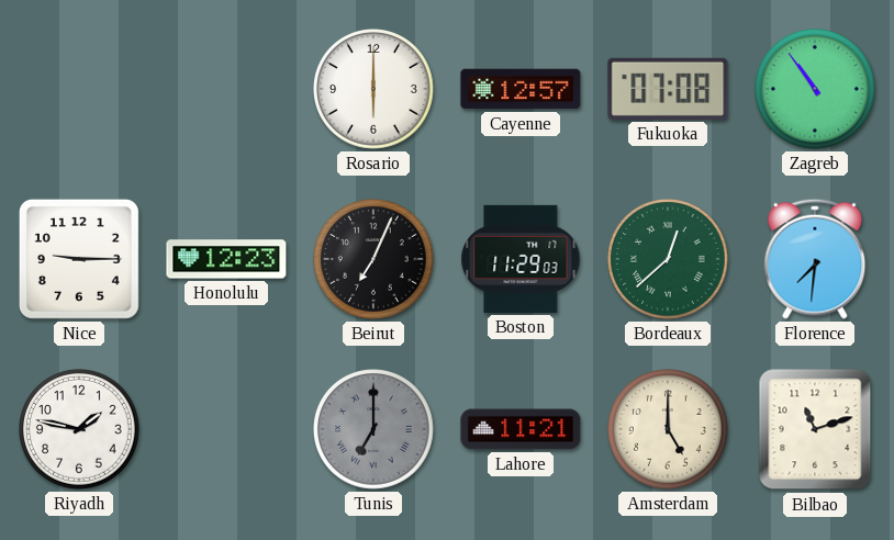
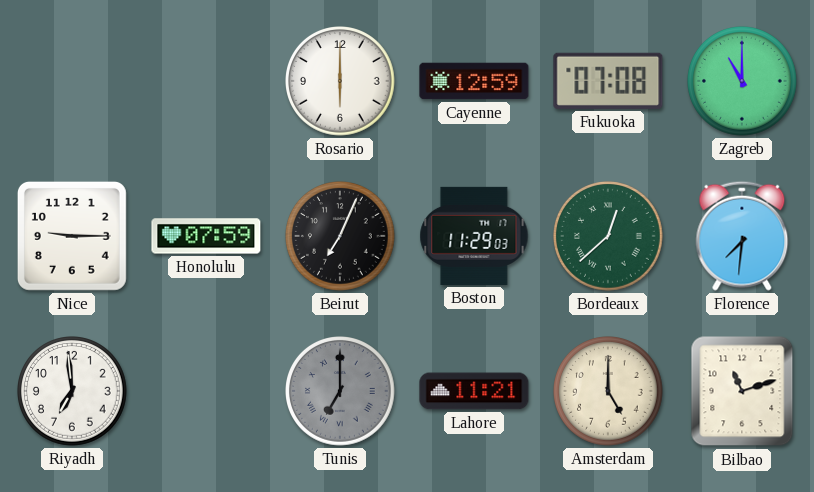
Cayenne: 12:57 -> 12:59 (474, 81)
Zagreb: 10:54 -> 11:00 (743, 82)
Honolulu: 12:23 -> 07:59 (206, 236)
Riyadh: 1:47 -> 6:59 (73, 392)
